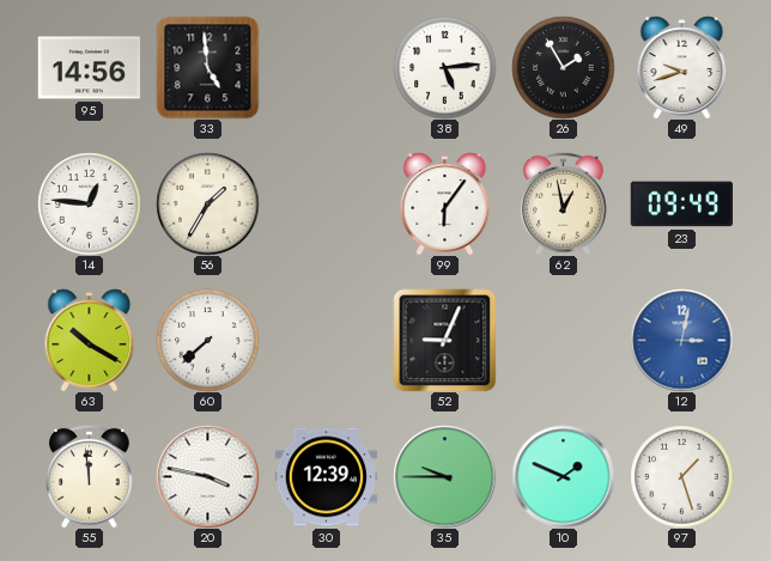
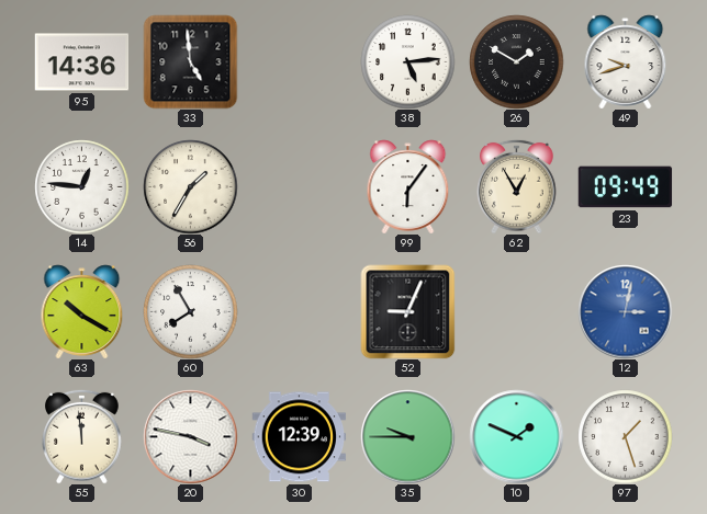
95: 14:56 -> 14:36 (81, 62)
26: 1:55 -> 1:50 (516, 61)
62: 12:58 -> 12:55 (517, 186)
60: 7:38 -> 7:55 (190, 311)
